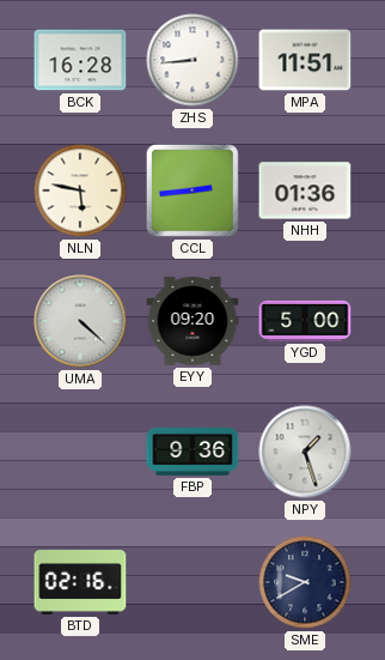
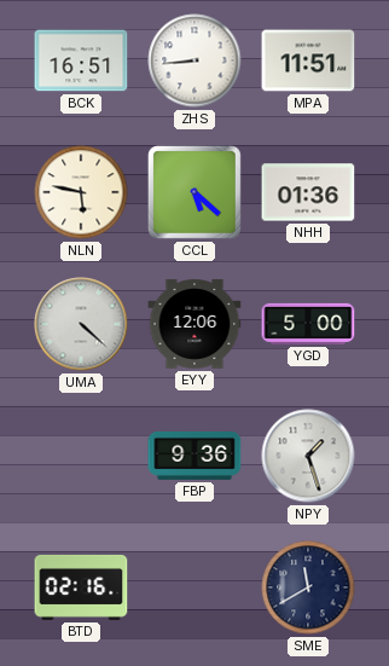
BCK: 16:28 -> 16:51 (81, 60)
CCL: 2:44 -> 5:22 (194, 192)
EYY: 09:20 -> 12:06 (194, 324)
SME: 9:40 -> 11:40 (308, 587)
